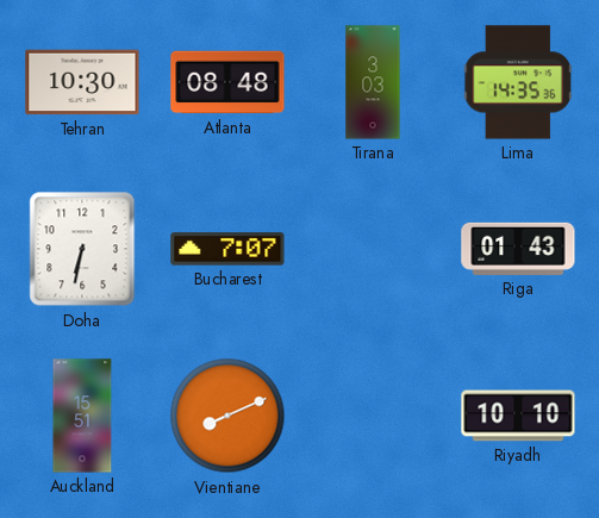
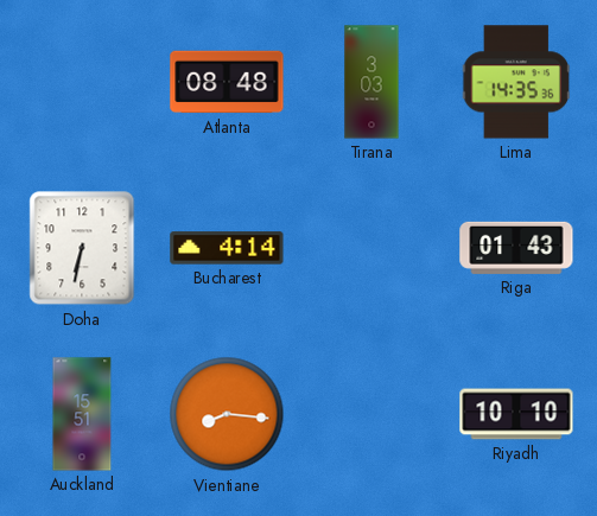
Tehran: 10:30 -> none (82, 82)
Bucharest: 7:07 -> 4:14 (227, 248)
Vientiane: 8:11 -> 8:16 (227, 414)
